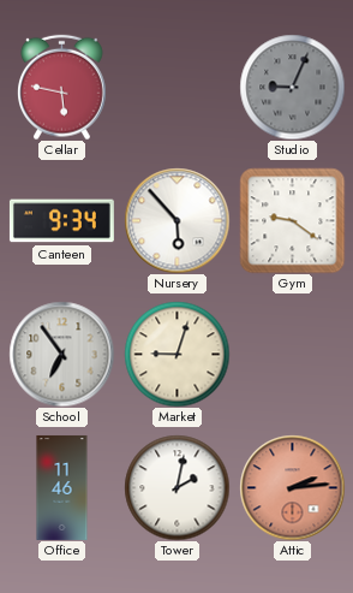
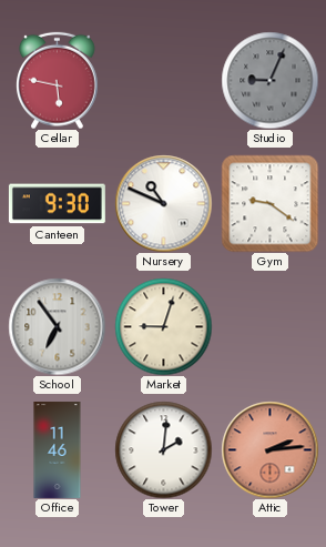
Canteen: 9:34 -> 9:30 (57, 204)
Nursery: 5:53 -> 10:49 (163, 203)
Tower: 2:02 -> 2:01 (163, 449)
